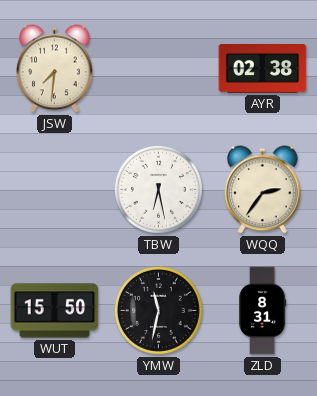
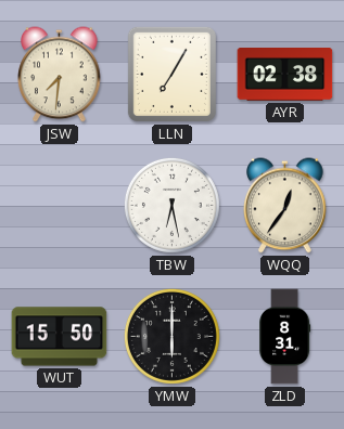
LLN: none -> 7:05 (171, 74)
WQQ: 2:36 -> 12:36 (285, 206)
YMW: 11:32 -> 6:00 (171, 336)
